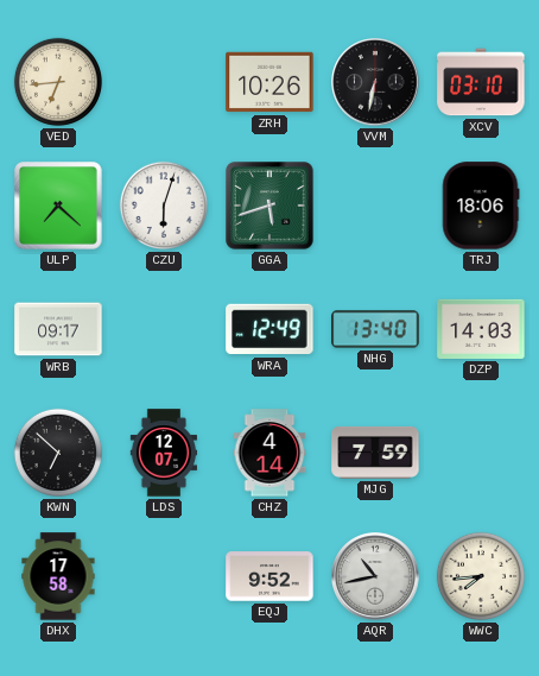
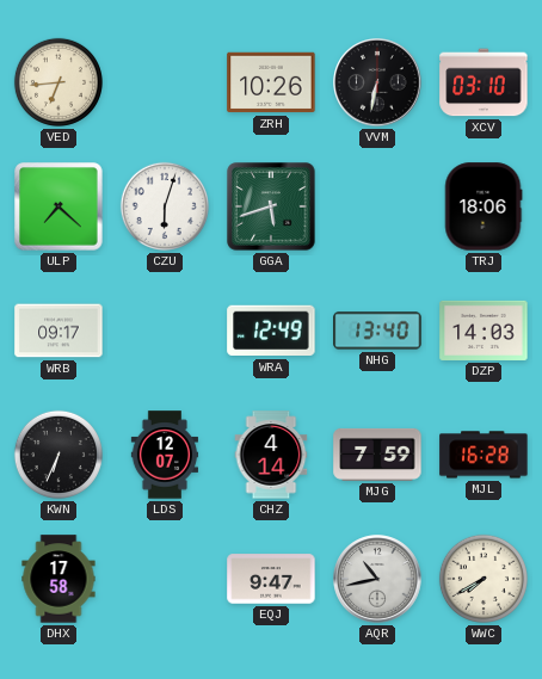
KWN: 6:52 -> 6:34 (58, 455)
MJL: none -> 16:28 (484, 455)
EQJ: 9:52 -> 9:47 (271, 579)
WWC: 7:44 -> 7:40 (484, 579)
